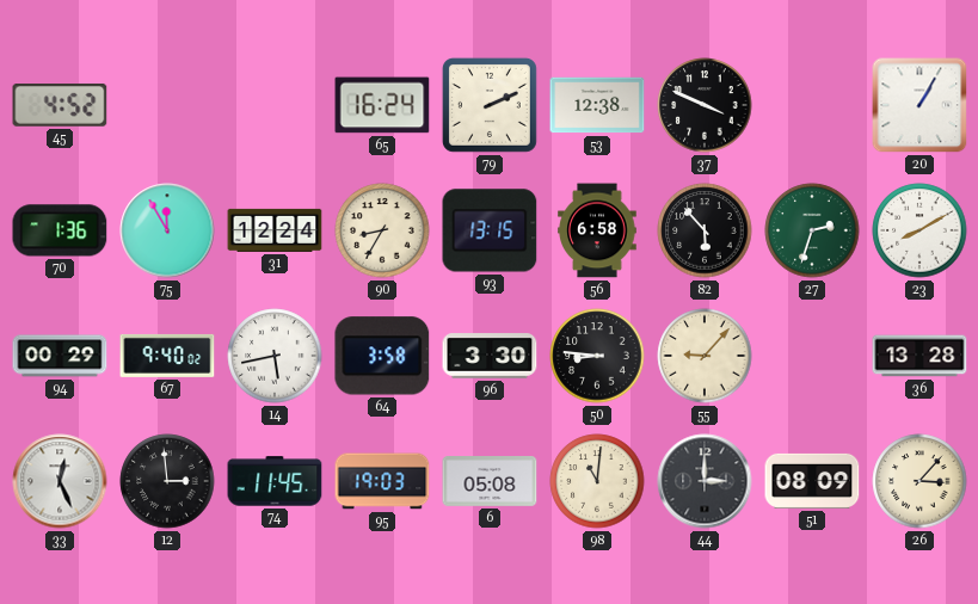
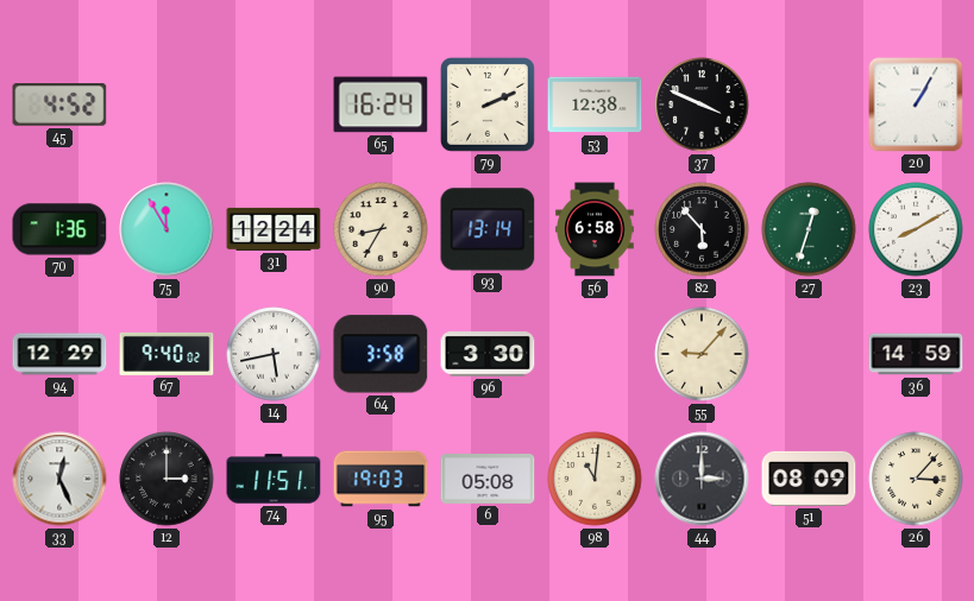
93: 13:15 -> 13:14 (488, 229)
27: 2:33 -> 12:33 (809, 229)
94: 00:29 -> 12:29 (59, 354)
50: 8:46 -> none (597, 356)
36: 13:28 -> 14:59 (916, 354)
12: 2:59 -> 3:00 (166, 479)
74: 11:45 -> 11:51 (274, 479)
